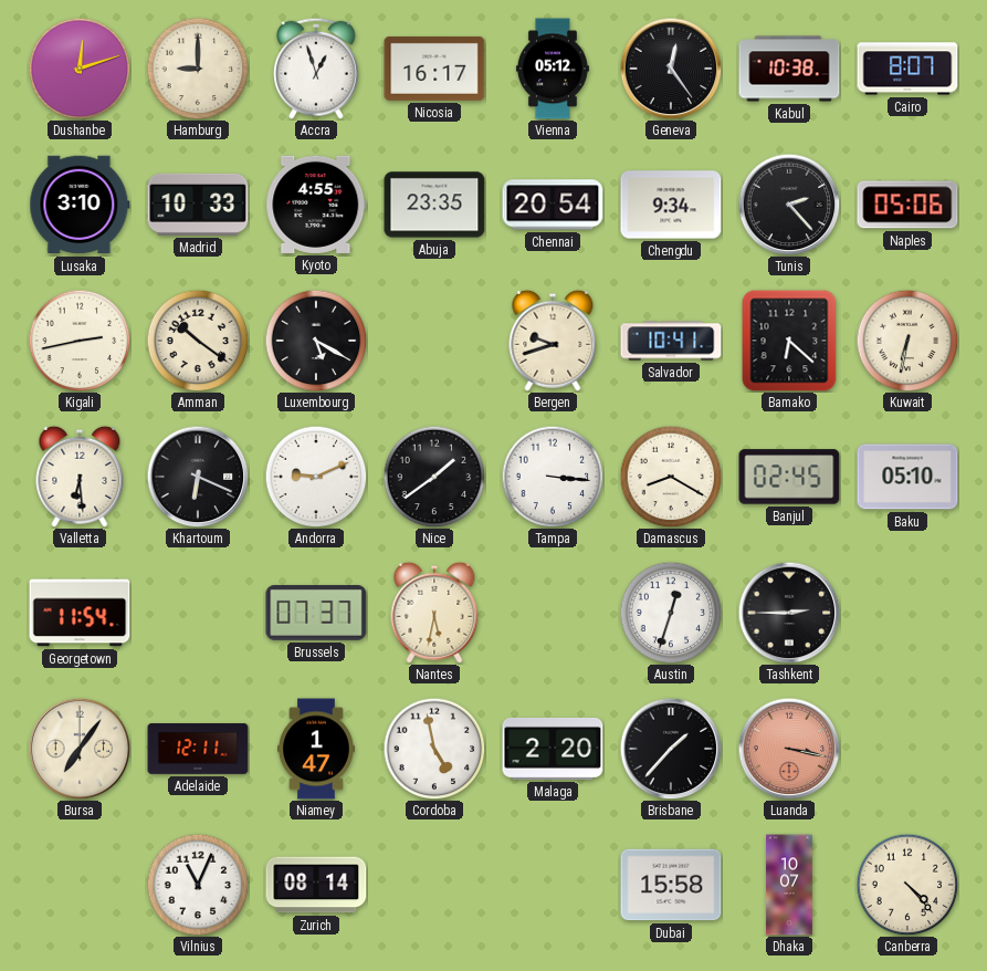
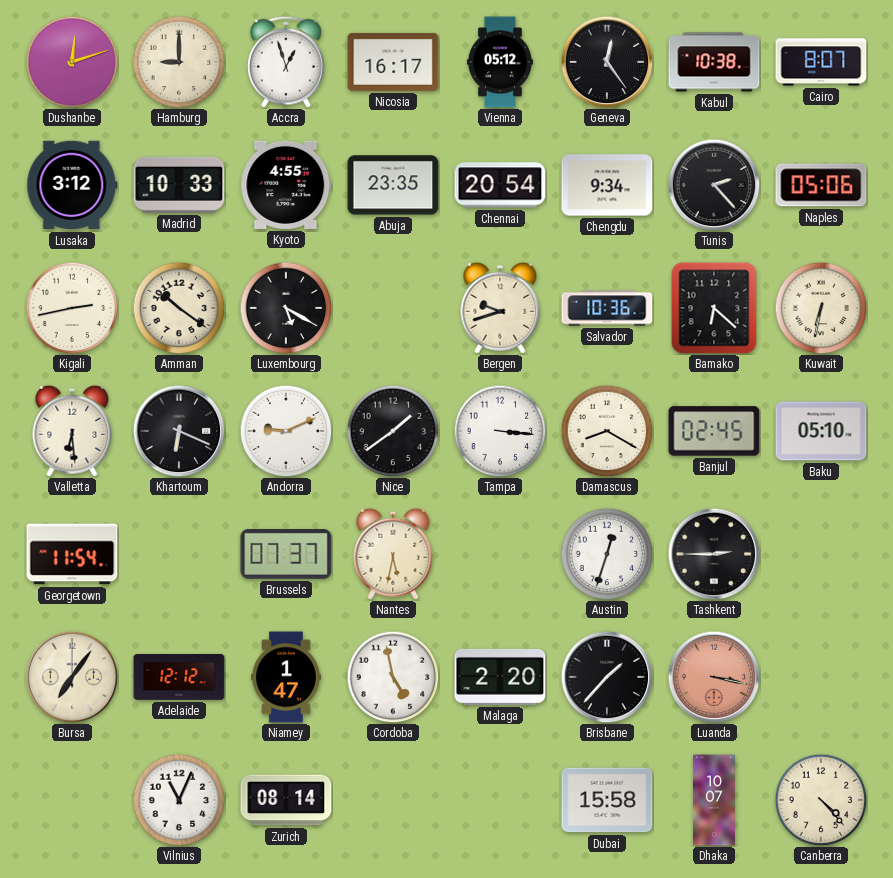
Lusaka: 3:10 -> 3:12 (72, 185)
Salvador: 10:41 -> 10:36 (607, 308)
Adelaide: 12:11 -> 12:12 (179, 677)
